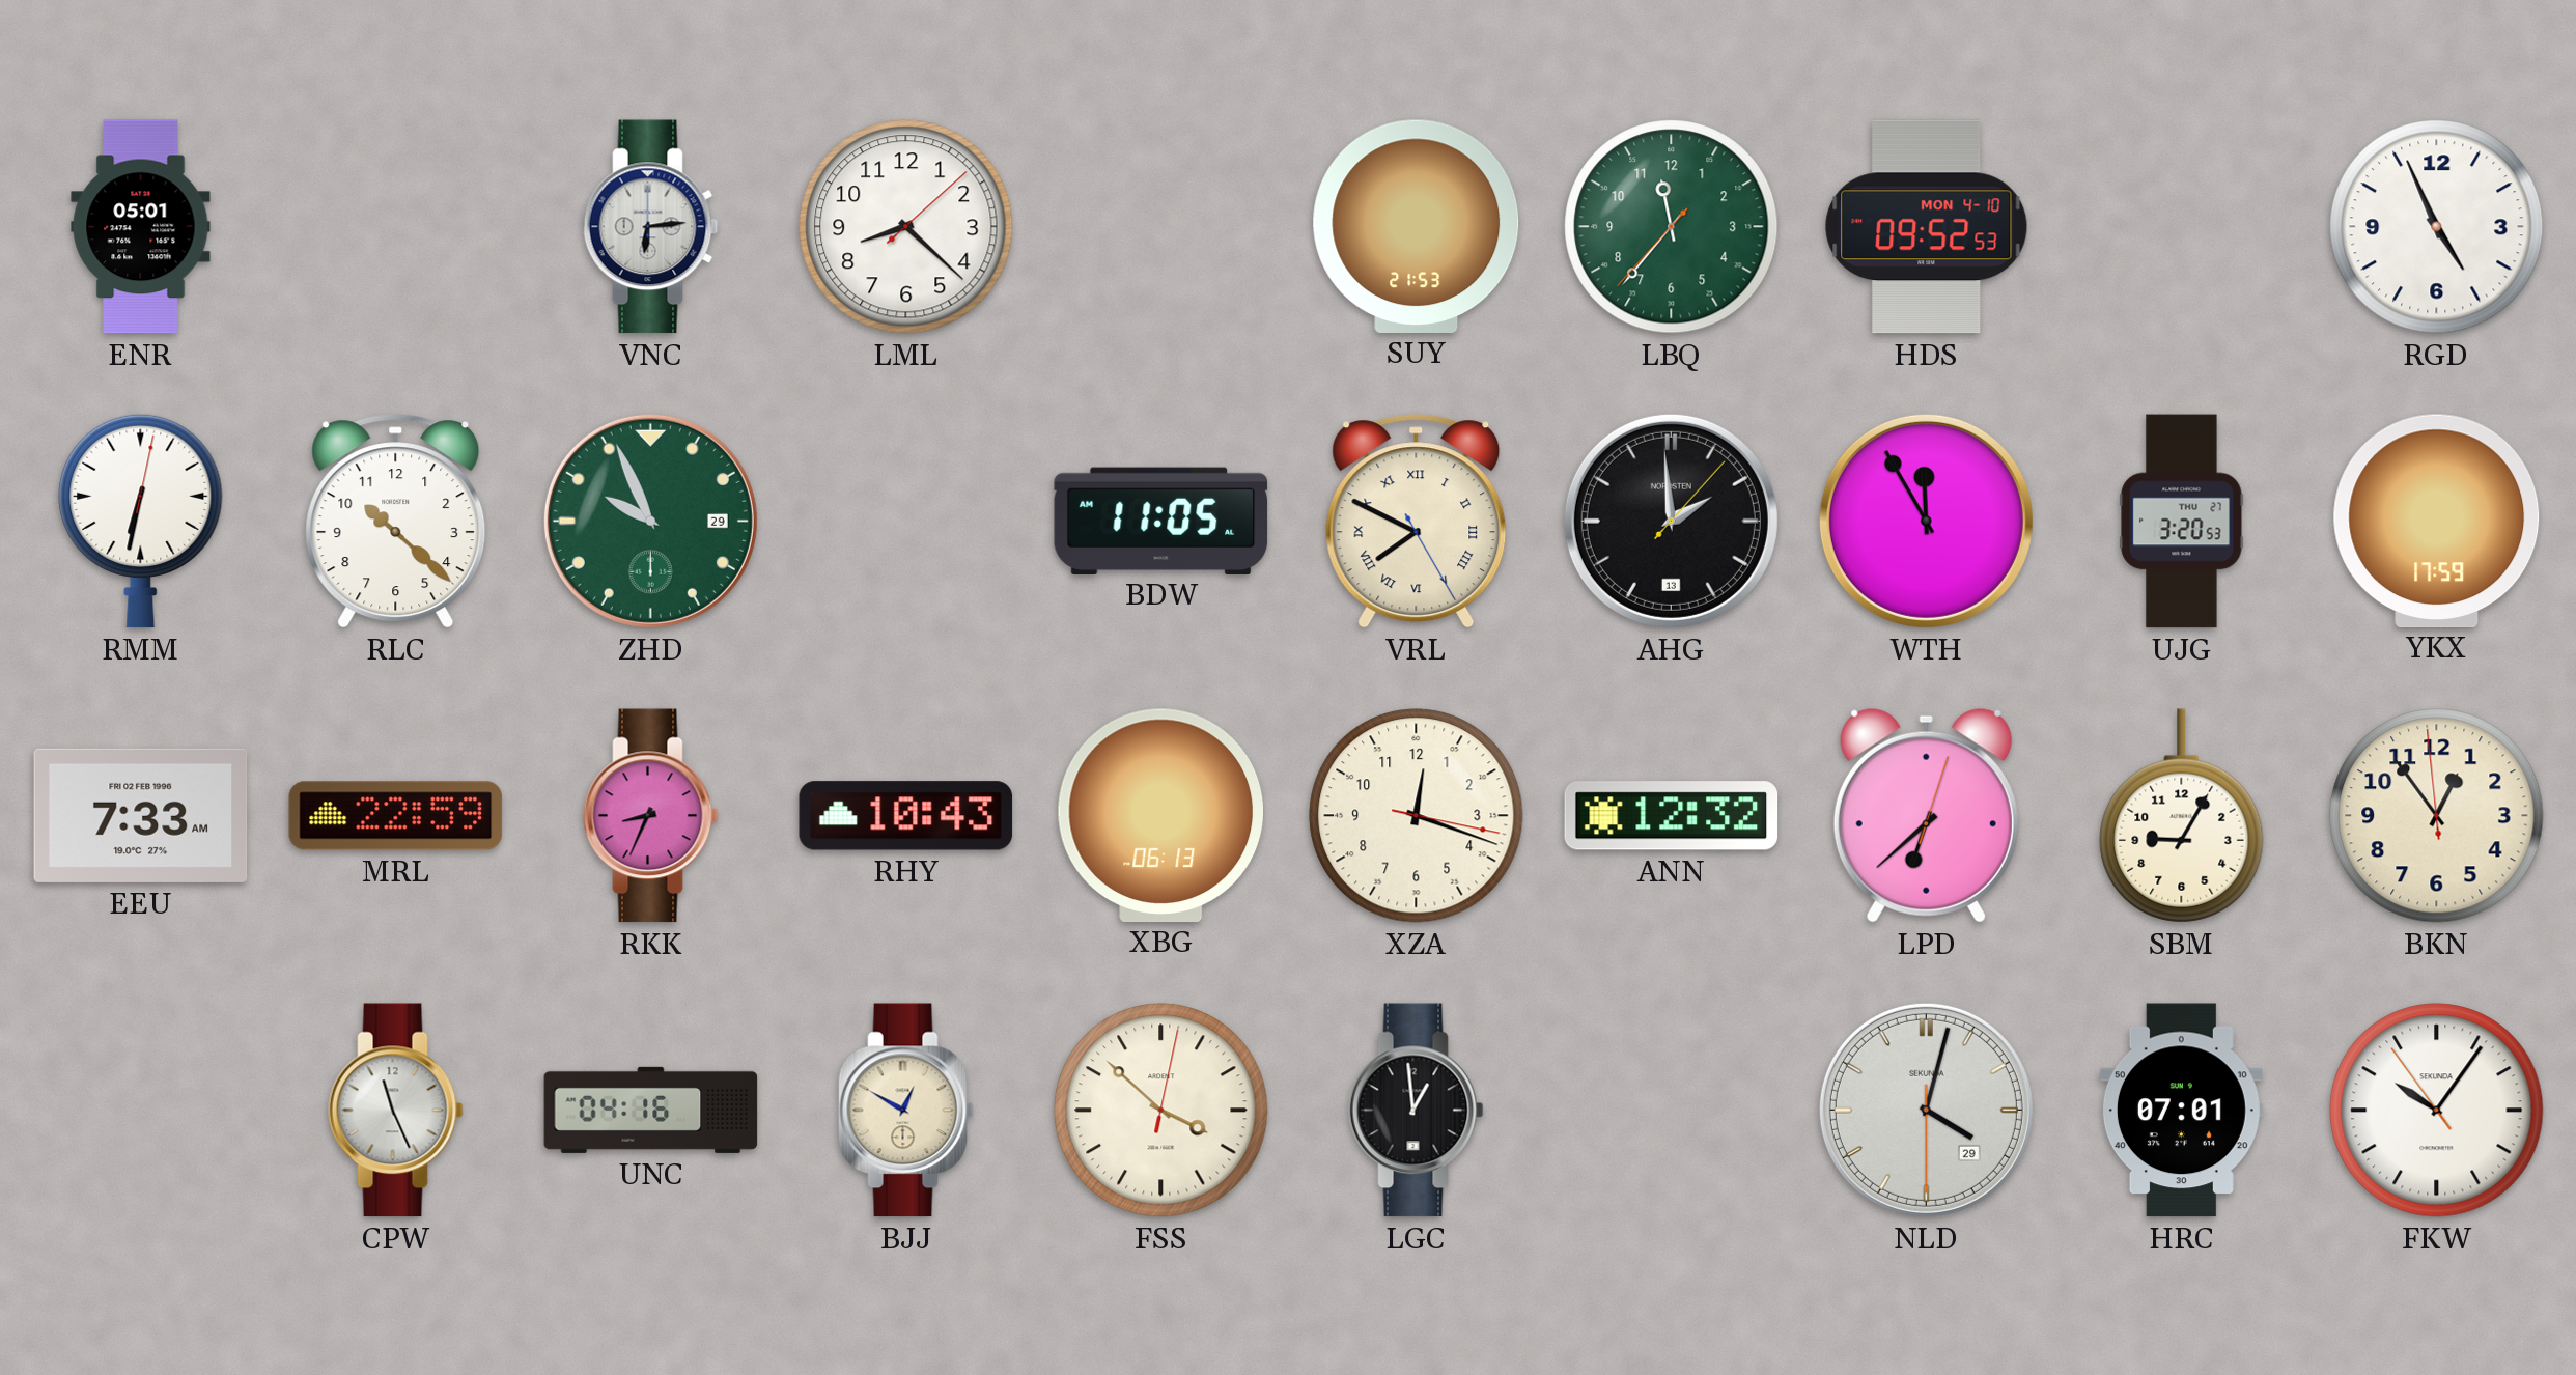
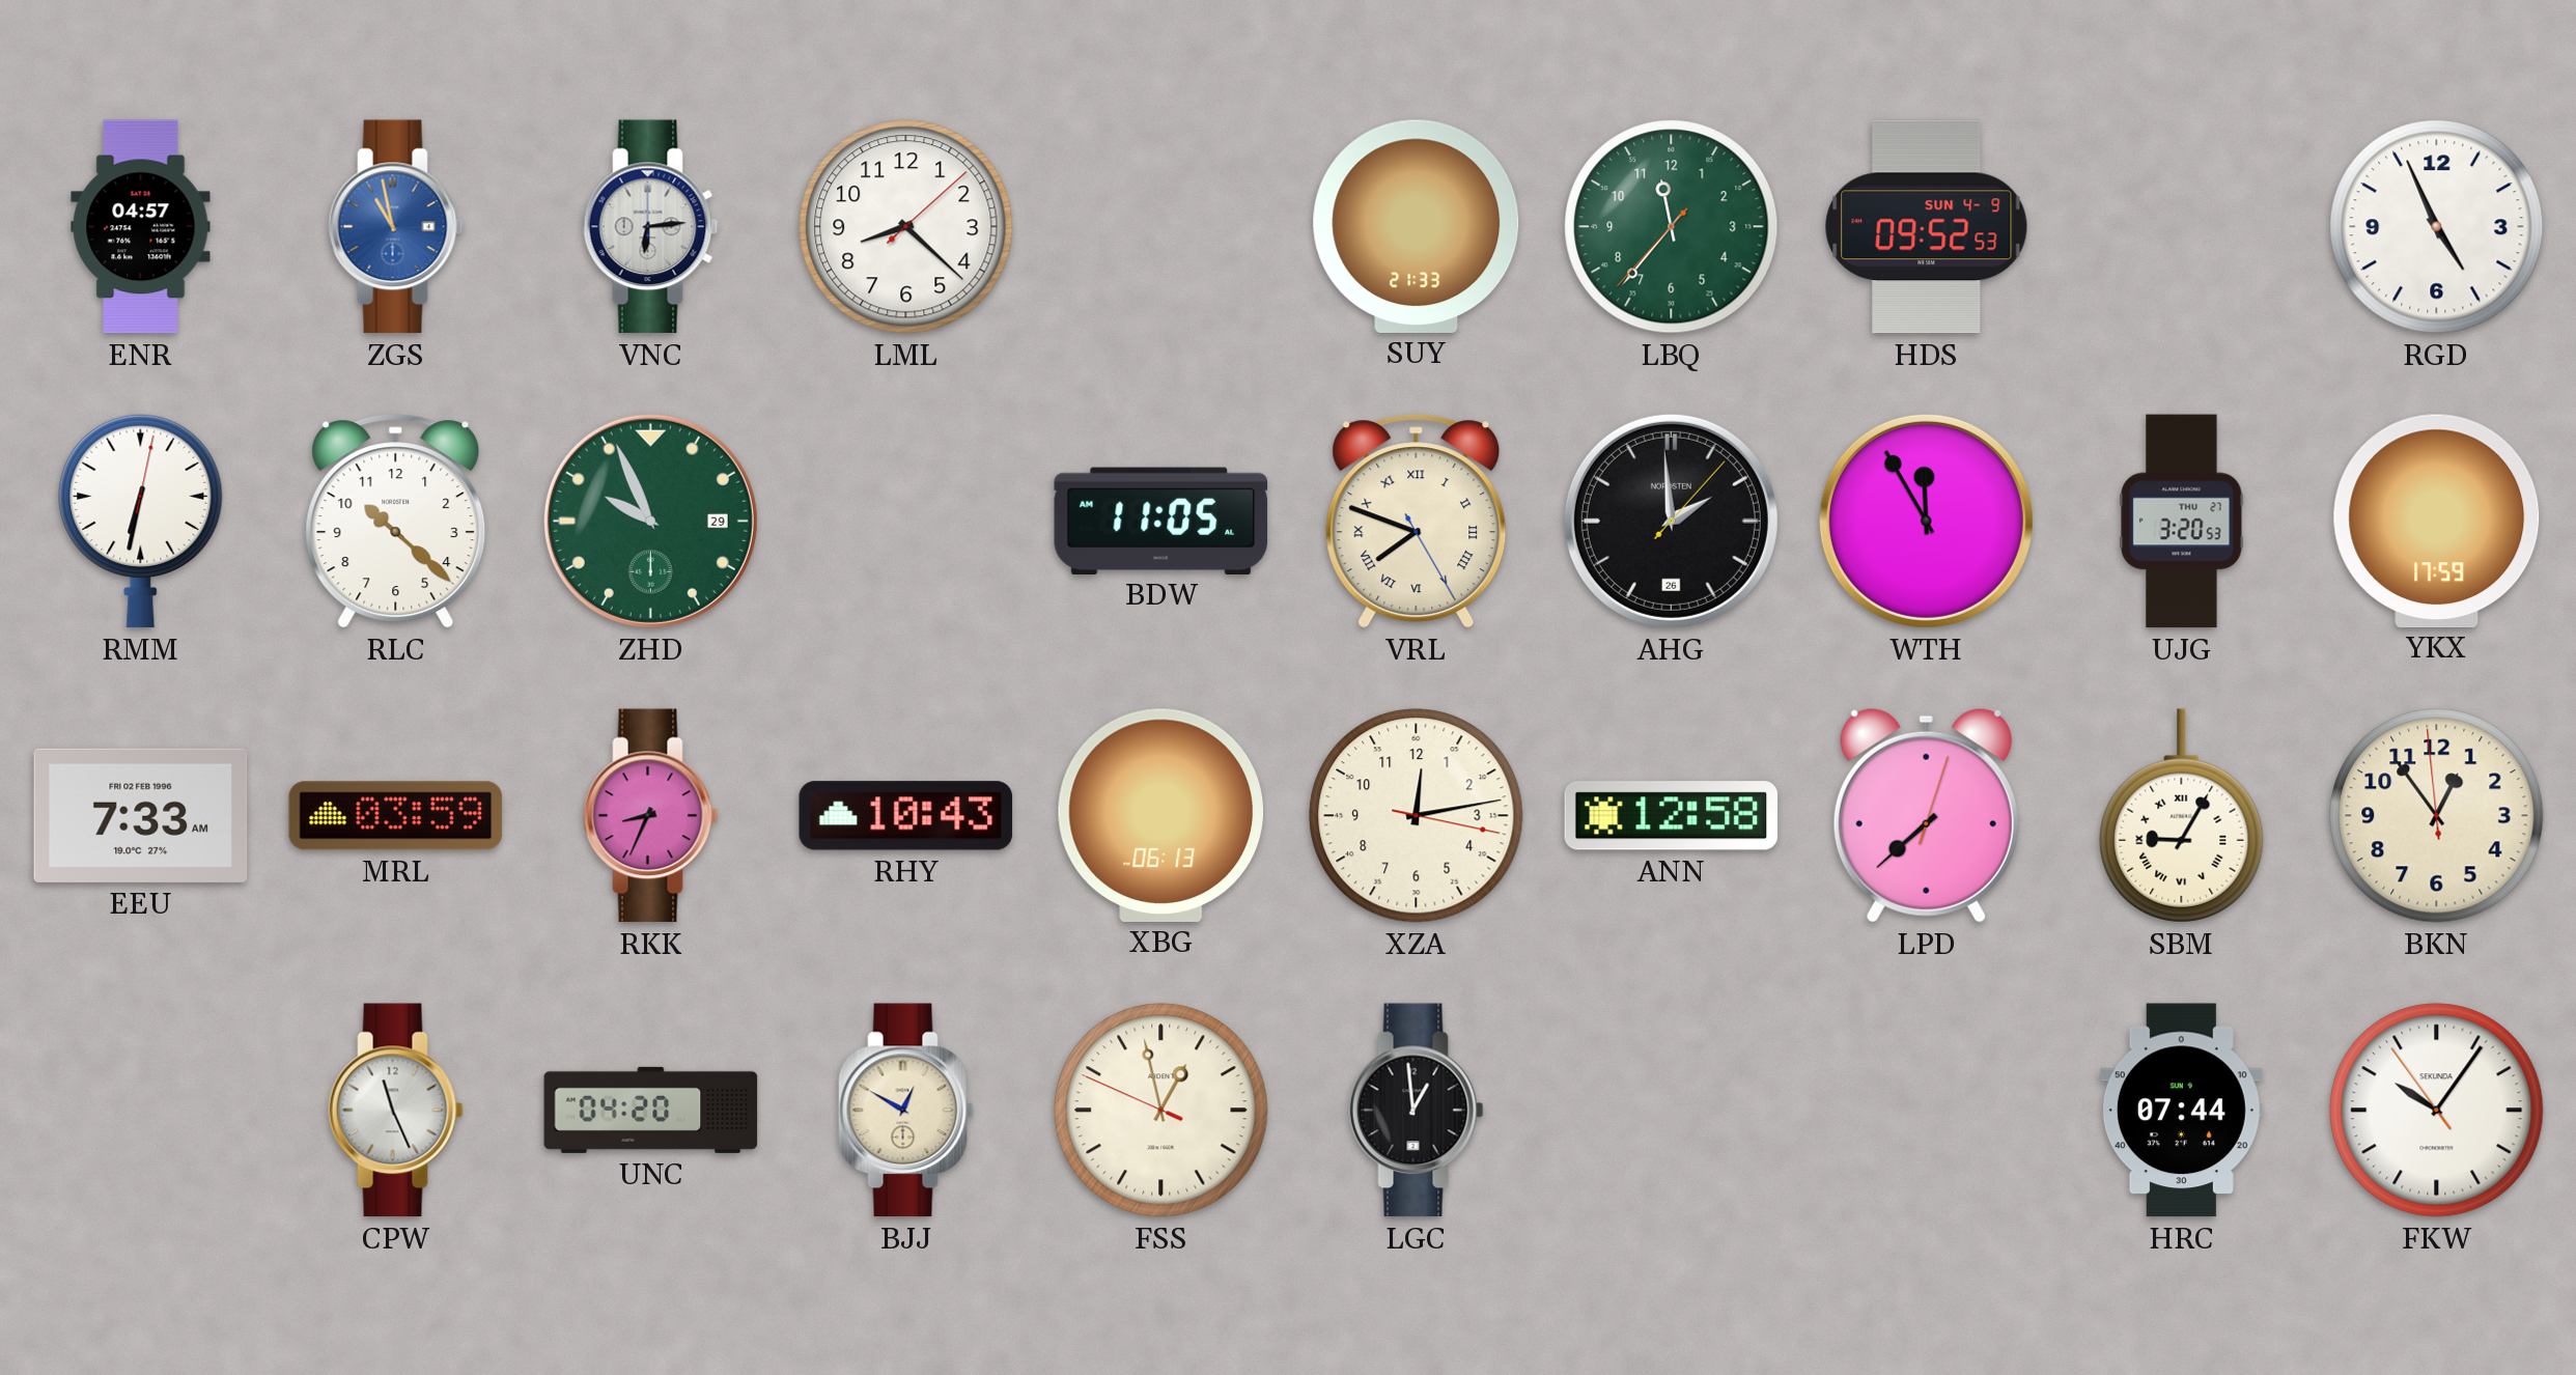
ENR: 05:01 -> 04:57 (141, 227)
ZGS: none -> 10:58 (396, 227)
SUY: 21:53 -> 21:33 (1417, 226)
HDS date: MON 4-10 -> SUN 4-9 (1927, 227)
VRL: 7:49 -> 7:48 (1417, 522)
AHG date: 13 -> 26 (1671, 521)
MRL: 22:59 -> 03:59 (396, 816)
XZA: 12:18 -> 12:13 (1417, 816)
ANN: 12:32 -> 12:58 (1672, 816)
LPD: 6:38 -> 7:38 (1926, 815)
SBM numerals: Arabic -> Roman (2182, 816)
UNC: 04:16 -> 04:20 (651, 1110)
FSS: 3:52 -> 12:57 (1161, 1111)
NLD: 4:02 -> none (1926, 1110)
HRC: 07:01 -> 07:44 (2181, 1111)
